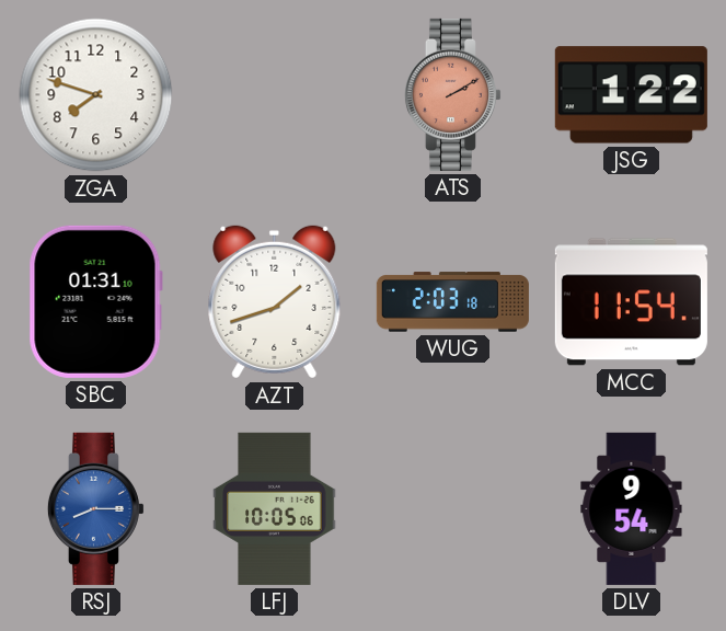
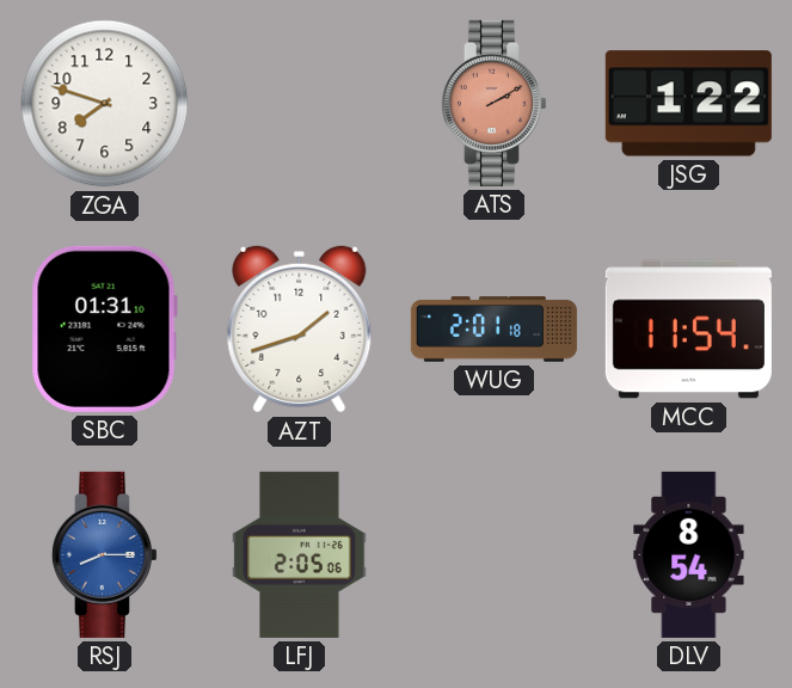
WUG: 2:03 -> 2:01 (493, 330)
LFJ: 10:05 -> 2:05 (300, 554)
DLV: 9:54 -> 8:54 (689, 554)
